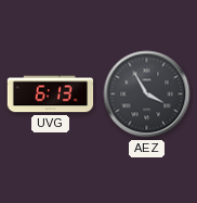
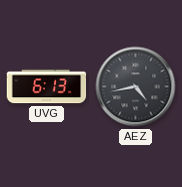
AEZ: 3:55 -> 4:43 (136, 87)
